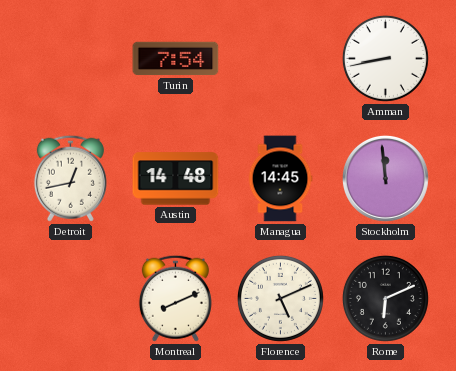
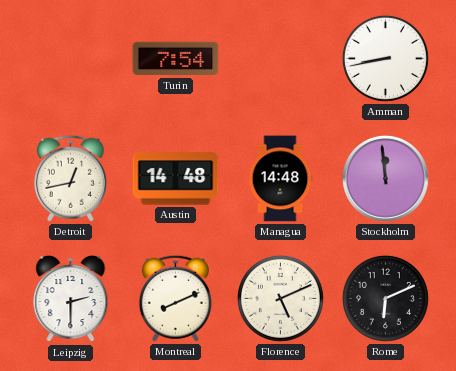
Managua: 14:45 -> 14:48 (280, 179)
Leipzig: none -> 2:30 (71, 299)
